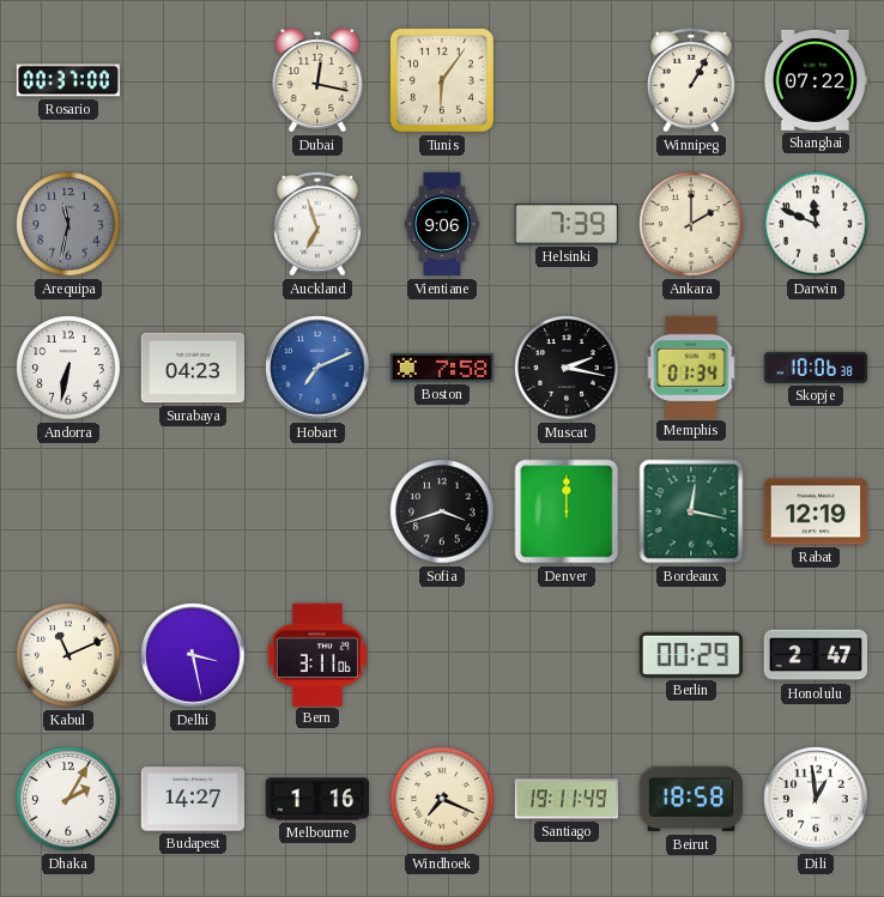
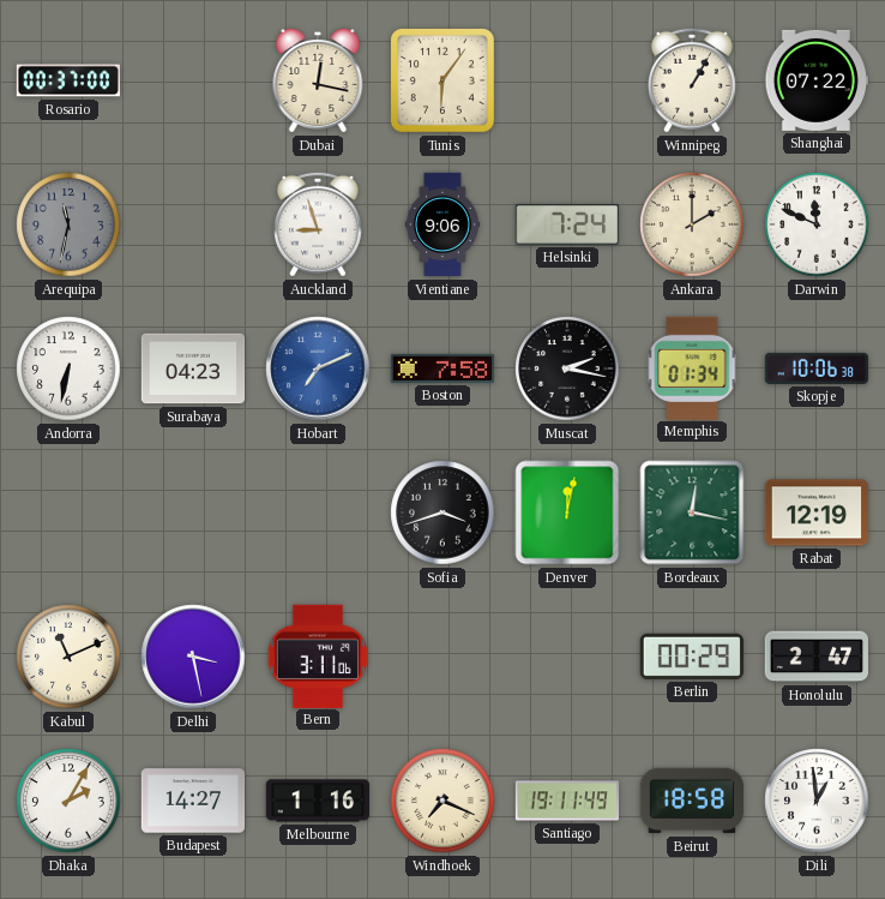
Auckland: 6:57 -> 8:57 (318, 224)
Helsinki: 7:39 -> 7:24 (566, 224)
Denver: 12:00 -> 12:02 (567, 513)
